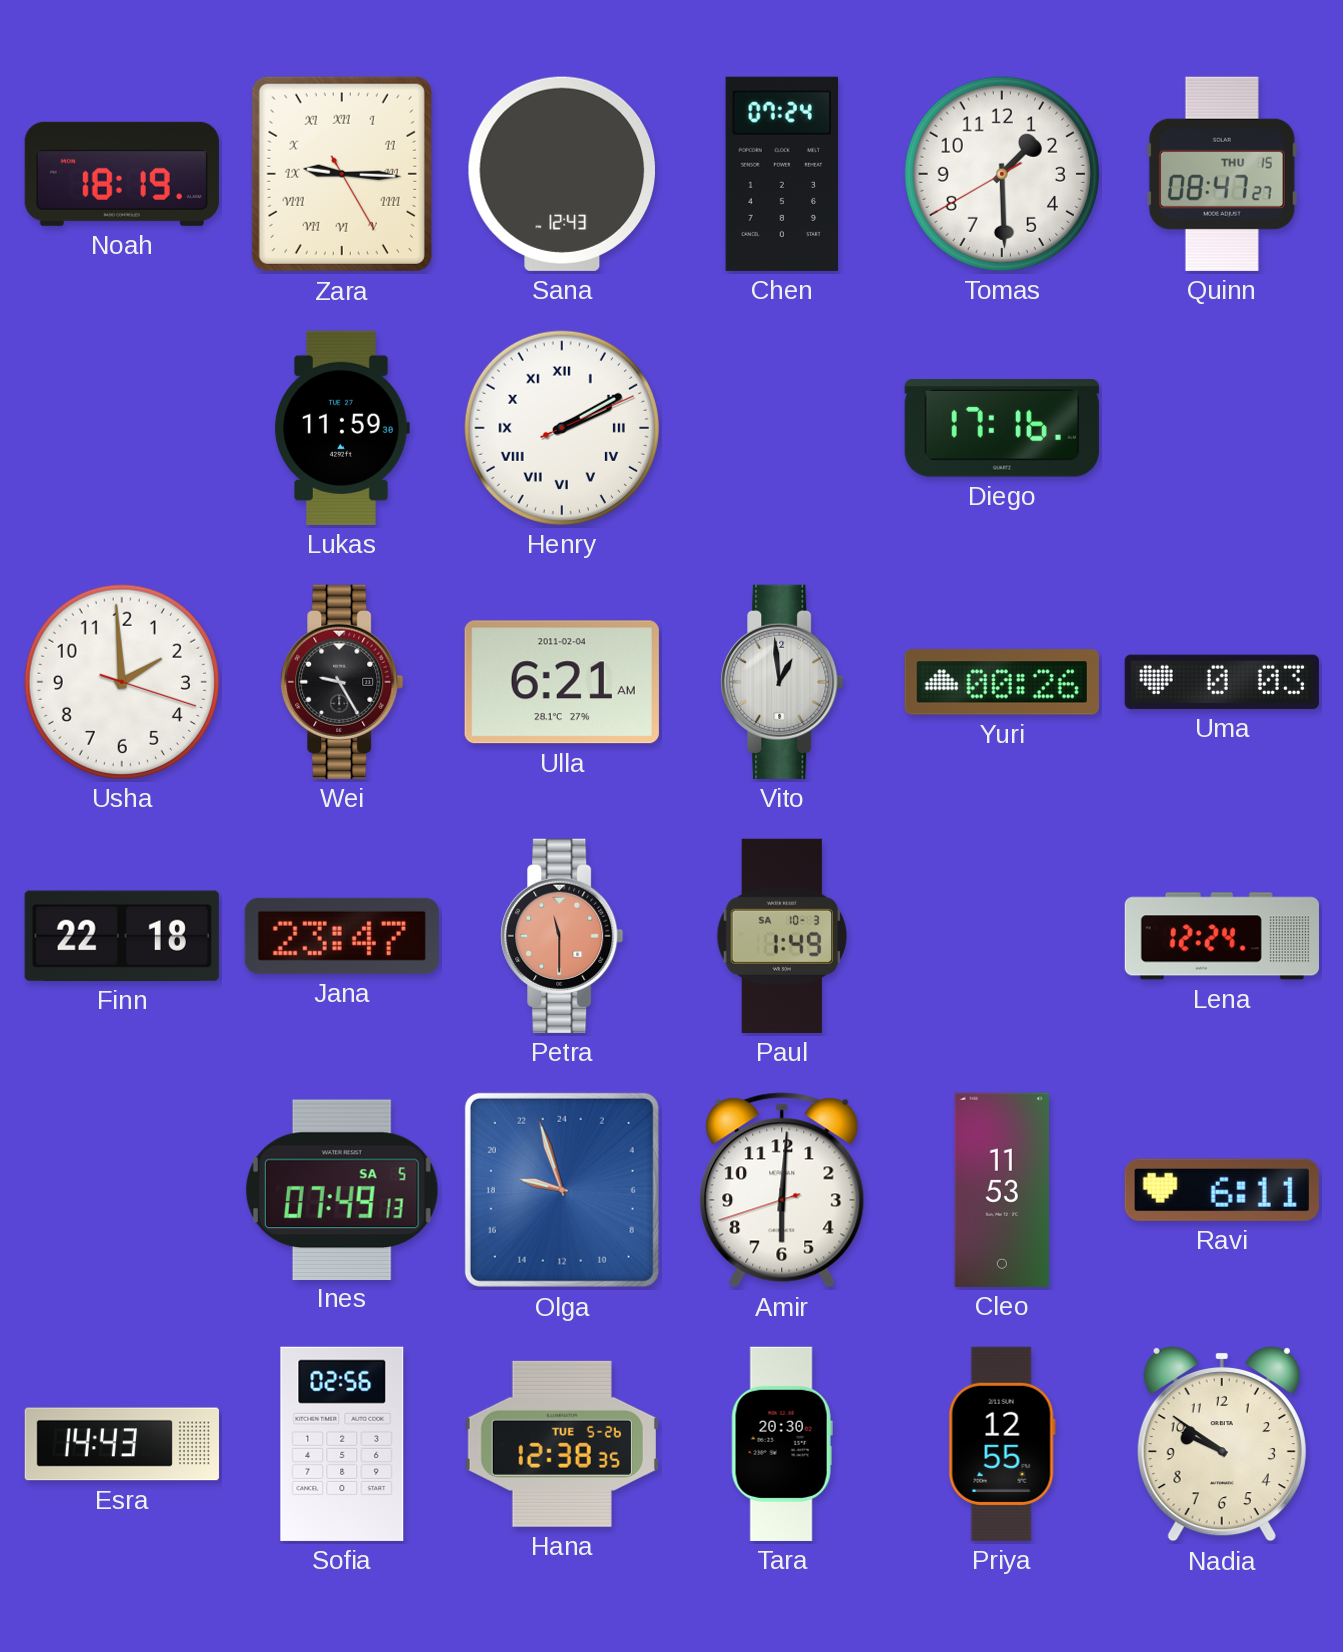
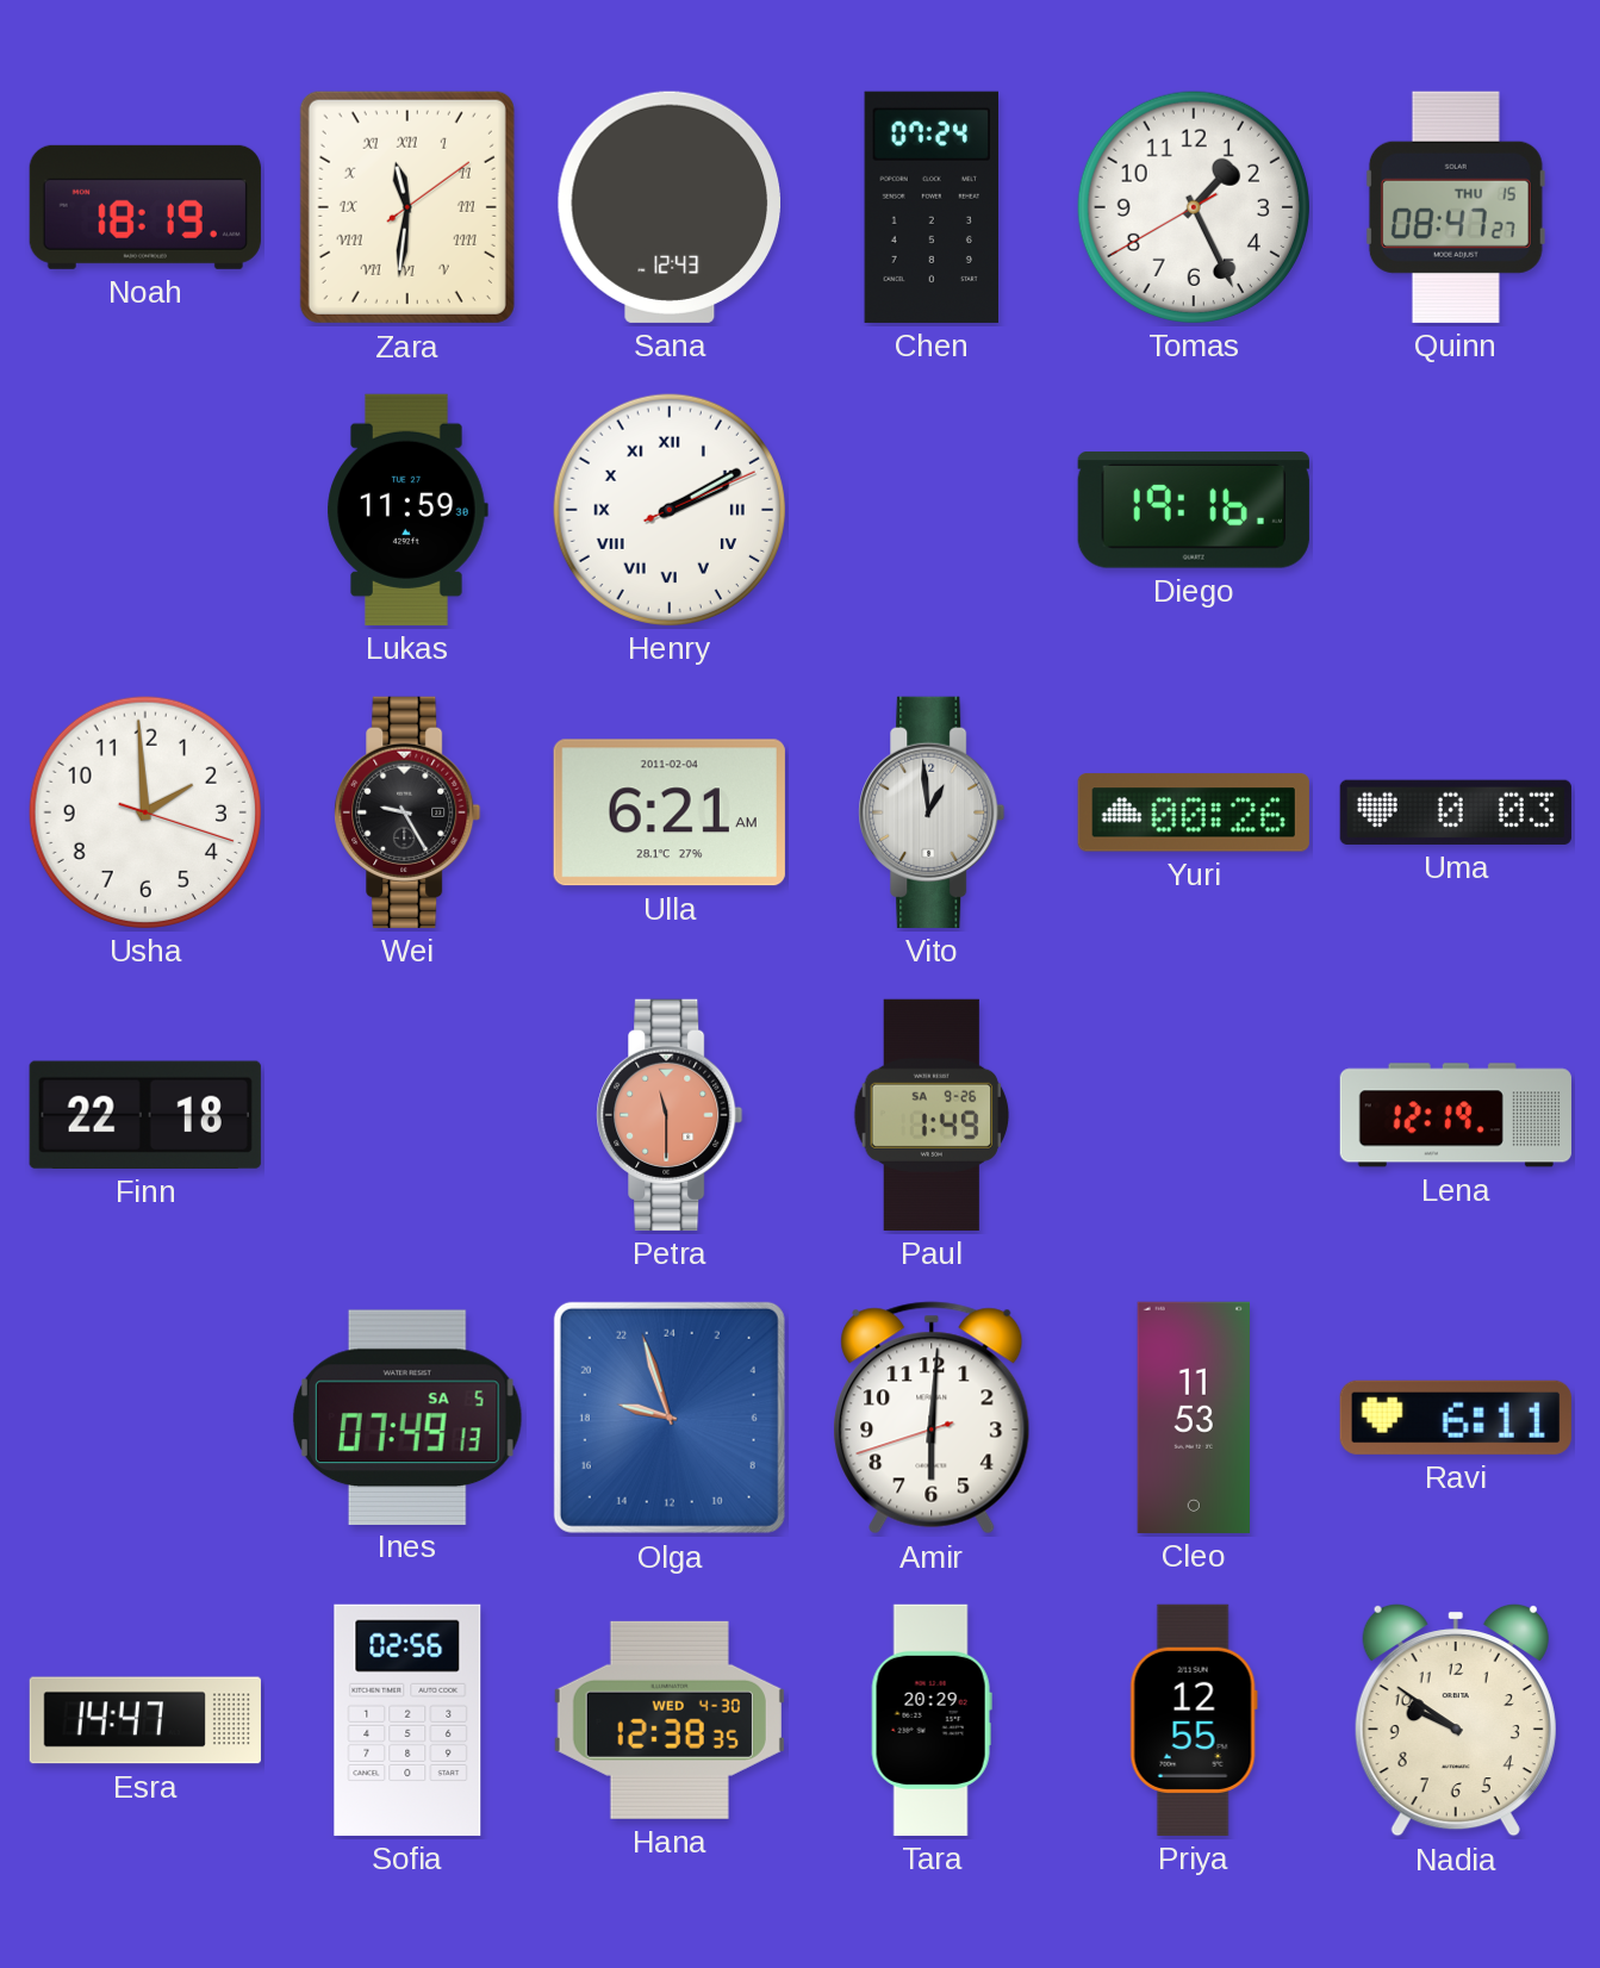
Zara: 9:15 -> 11:31 (407, 207)
Tomas: 1:29 -> 1:25 (1194, 207)
Diego: 17:16 -> 19:16 (1194, 510)
Jana: 23:47 -> none (342, 936)
Paul date: SA 10-3 -> SA 9-26 (932, 1115)
Lena: 12:24 -> 12:19 (1456, 1115)
Esra: 14:43 -> 14:47 (145, 1720)
Hana date: TUE 5-26 -> WED 4-30 (670, 1720)
Tara: 20:30 -> 20:29 (932, 1720)
